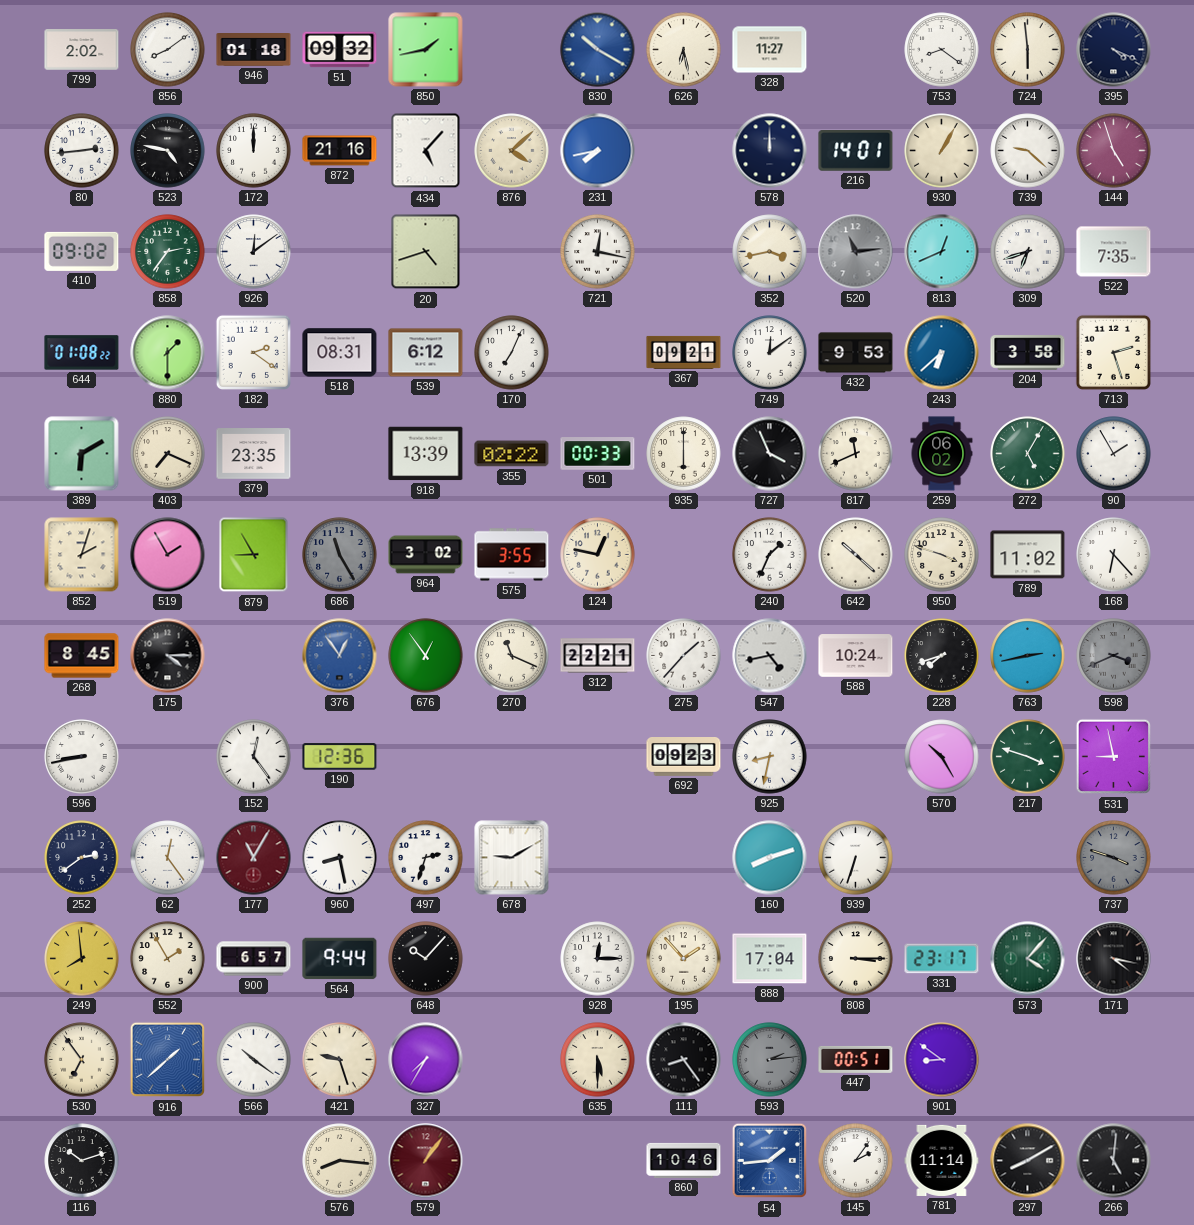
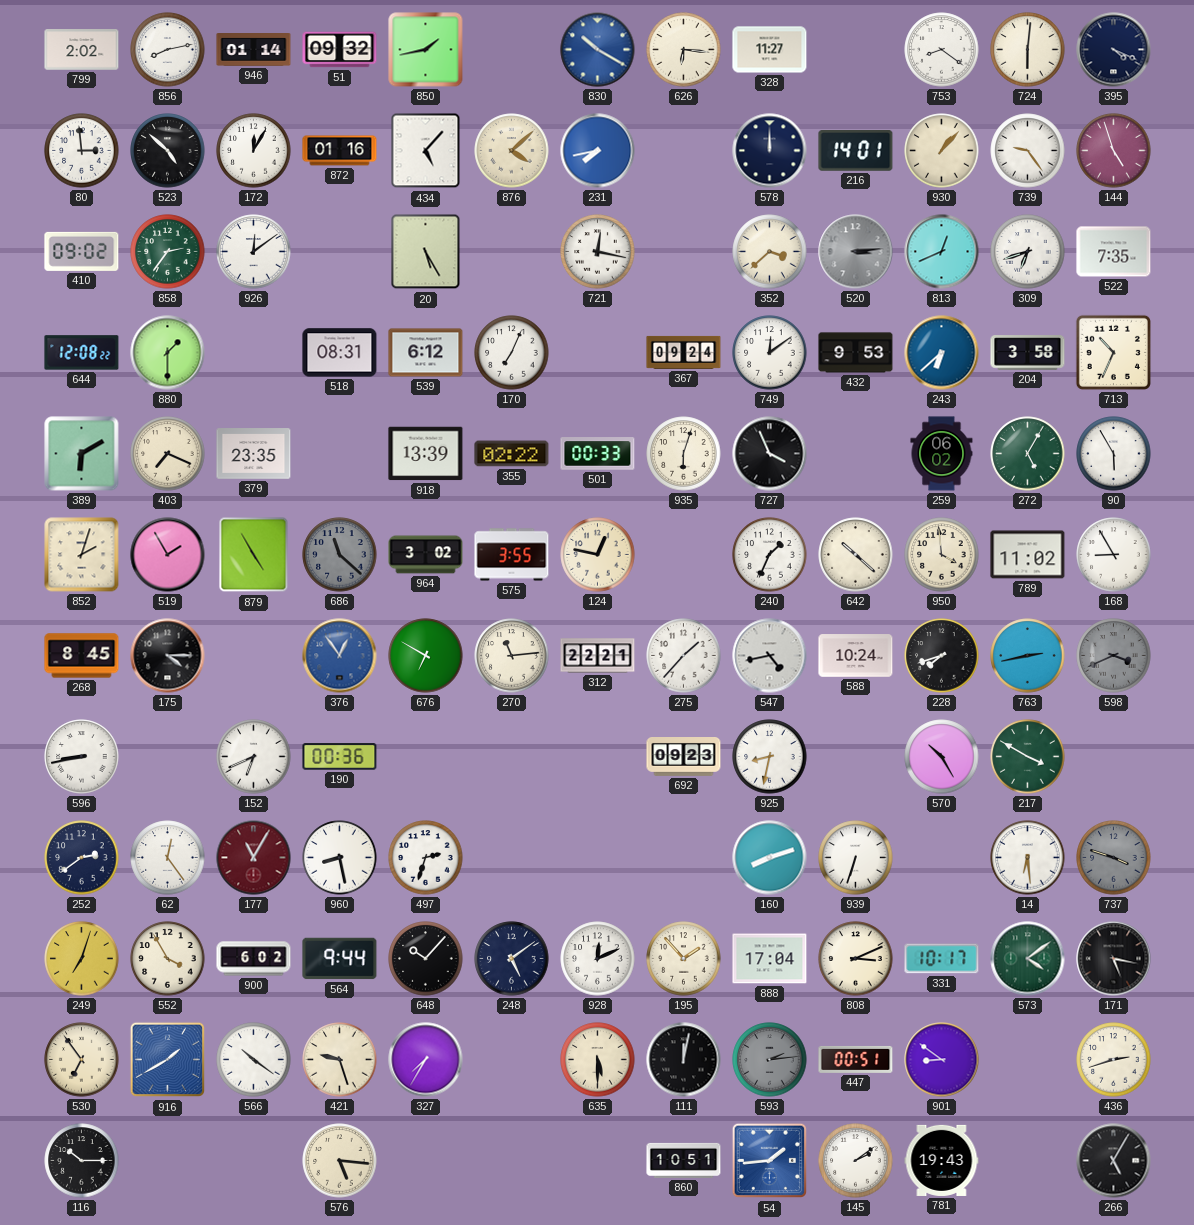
856: 8:09 -> 8:13 (168, 50)
946: 01:18 -> 01:14 (254, 50)
626: 6:28 -> 6:16 (684, 50)
724: 5:59 -> 6:01 (1028, 50)
80: 2:44 -> 2:59 (82, 151)
523: 4:47 -> 4:52 (168, 151)
172: 12:00 -> 12:05 (254, 151)
872: 21:16 -> 01:16 (340, 151)
930: 1:05 -> 1:07 (942, 151)
739: 9:22 -> 9:24 (1028, 151)
20: 4:42 -> 5:25 (426, 252)
352: 3:43 -> 3:38 (770, 252)
520: 11:14 -> 3:14 (856, 252)
644: 01:08 -> 12:08 (82, 353)
182: 2:21 -> none (253, 352)
367: 09:21 -> 09:24 (684, 352)
713: 2:27 -> 10:34 (1113, 352)
935: 6:00 -> 6:03 (684, 454)
817: 11:41 -> none (856, 454)
90: 1:55 -> 5:55 (1114, 454)
879: 8:55 -> 4:55 (254, 555)
686: 11:25 -> 11:22 (340, 555)
950: 3:48 -> 3:59 (942, 555)
168: 6:23 -> 8:55 (1114, 555)
676: 12:54 -> 6:50 (426, 656)
270: 11:19 -> 11:14 (512, 656)
152: 12:24 -> 6:41 (254, 757)
190: 12:36 -> 00:36 (340, 757)
217: 3:48 -> 3:50 (1028, 757)
531: 8:58 -> none (1114, 757)
678: 9:10 -> none (512, 858)
14: none -> 6:29 (1028, 858)
249: 7:59 -> 7:03 (82, 959)
552: 1:55 -> 3:55 (168, 959)
900: 6:57 -> 6:02 (254, 959)
248: none -> 5:09 (512, 959)
928: 12:15 -> 12:11 (598, 959)
808: 3:15 -> 3:11 (856, 959)
331: 23:17 -> 10:17 (942, 959)
573: 4:07 -> 4:09 (1028, 959)
171: 4:17 -> 5:17 (1114, 959)
916: 1:38 -> 1:40 (168, 1060)
111: 8:24 -> 12:02 (684, 1060)
436: none -> 2:42 (1114, 1060)
116: 10:12 -> 10:15 (82, 1161)
576: 8:16 -> 5:16 (340, 1161)
579: 1:06 -> none (426, 1161)
860: 10:46 -> 10:51 (684, 1160)
145: 2:06 -> 2:09 (856, 1161)
781: 11:14 -> 19:43 (942, 1160)
297: 8:10 -> none (1028, 1161)
266: 5:01 -> 5:05 (1114, 1161)
